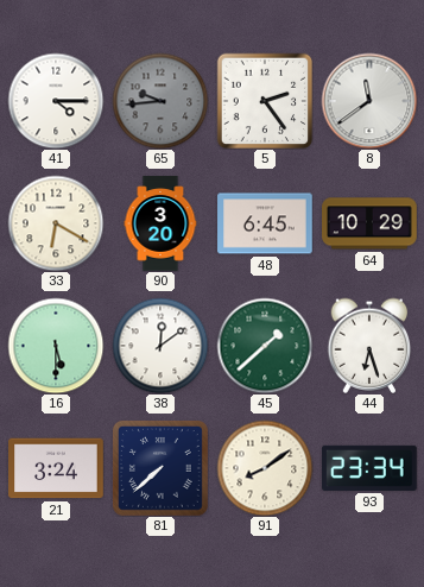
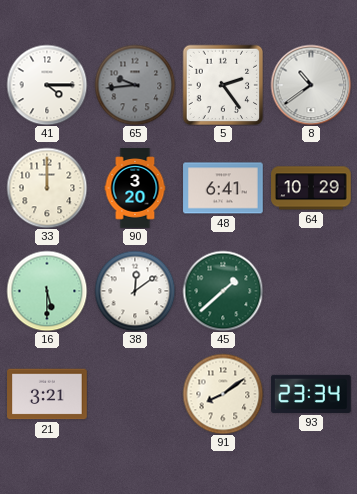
8: 11:39 -> 10:39 (311, 85)
33: 6:20 -> 12:00 (47, 188)
48: 6:45 -> 6:41 (223, 188)
44: 6:27 -> none (369, 346)
21: 3:24 -> 3:21 (47, 394)
81: 7:38 -> none (160, 468)
